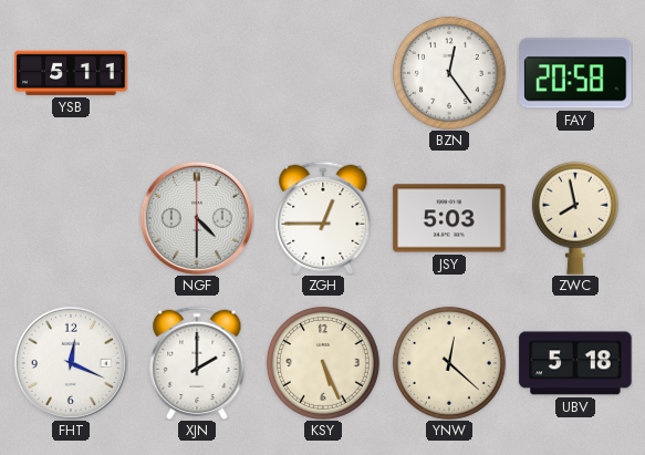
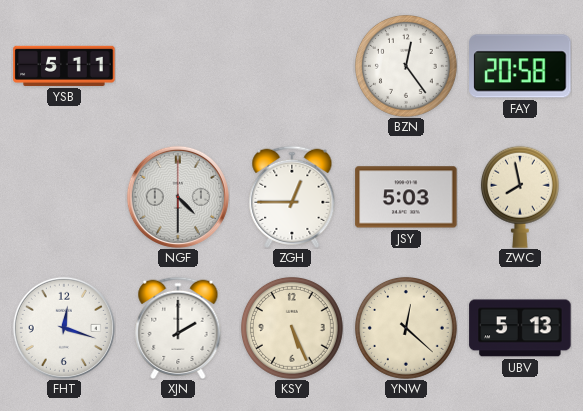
FHT: 12:19 -> 12:18 (64, 328)
UBV: 5:18 -> 5:13 (520, 328)
